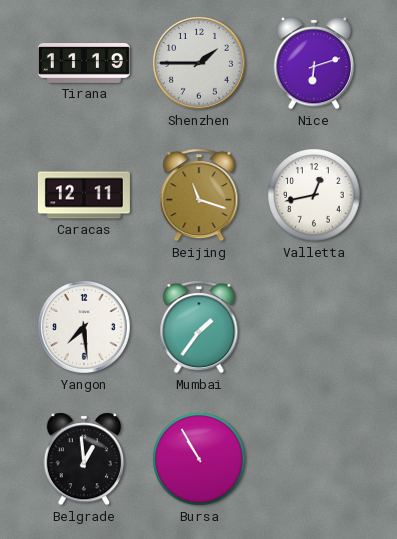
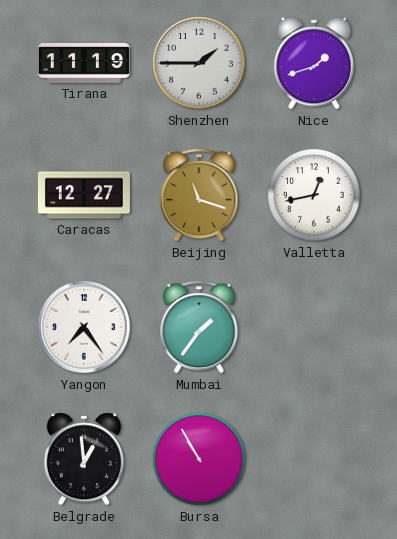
Nice: 6:12 -> 1:42 (314, 63)
Caracas: 12:11 -> 12:27 (84, 195)
Yangon: 7:29 -> 7:24 (84, 327)
